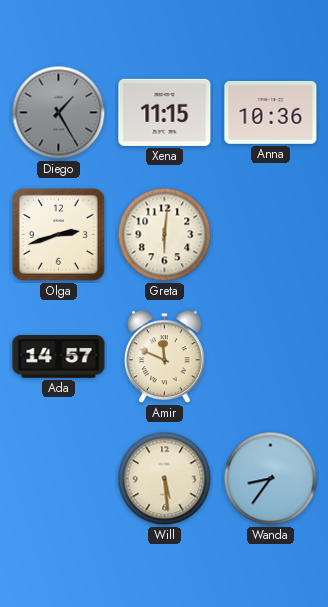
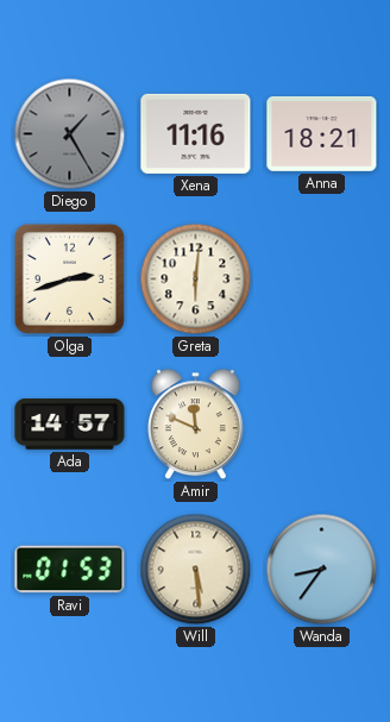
Xena: 11:15 -> 11:16 (196, 133)
Anna: 10:36 -> 18:21 (322, 133)
Ravi: none -> 01:53 (70, 570)
